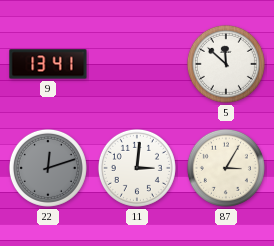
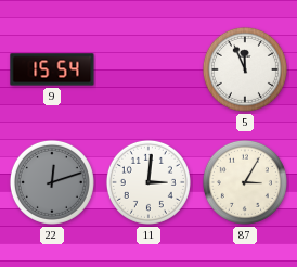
9: 13:41 -> 15:54 (52, 69)
5: 11:52 -> 11:56 (245, 69)
